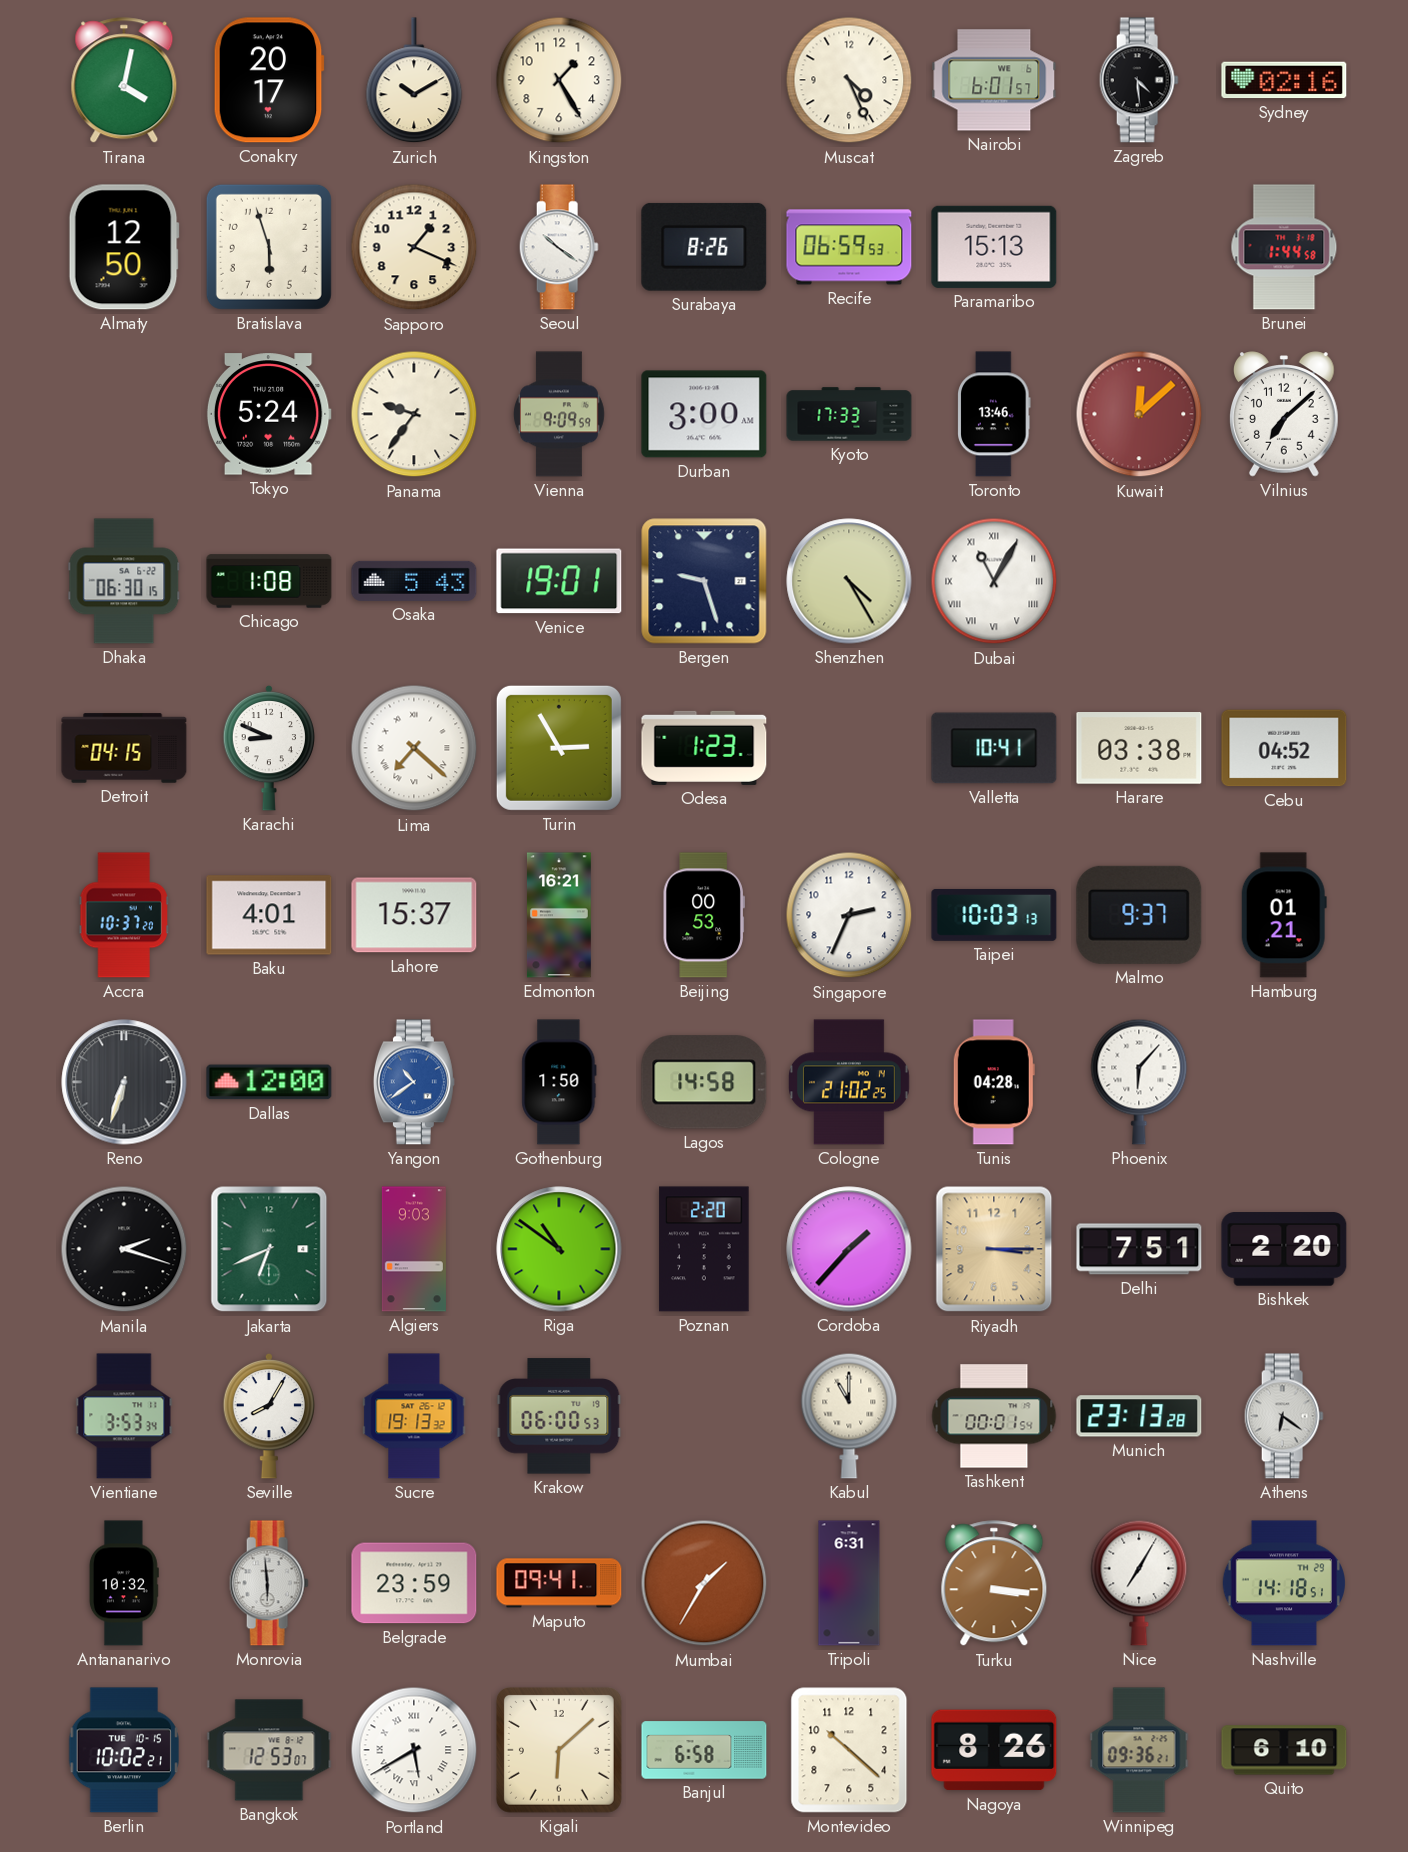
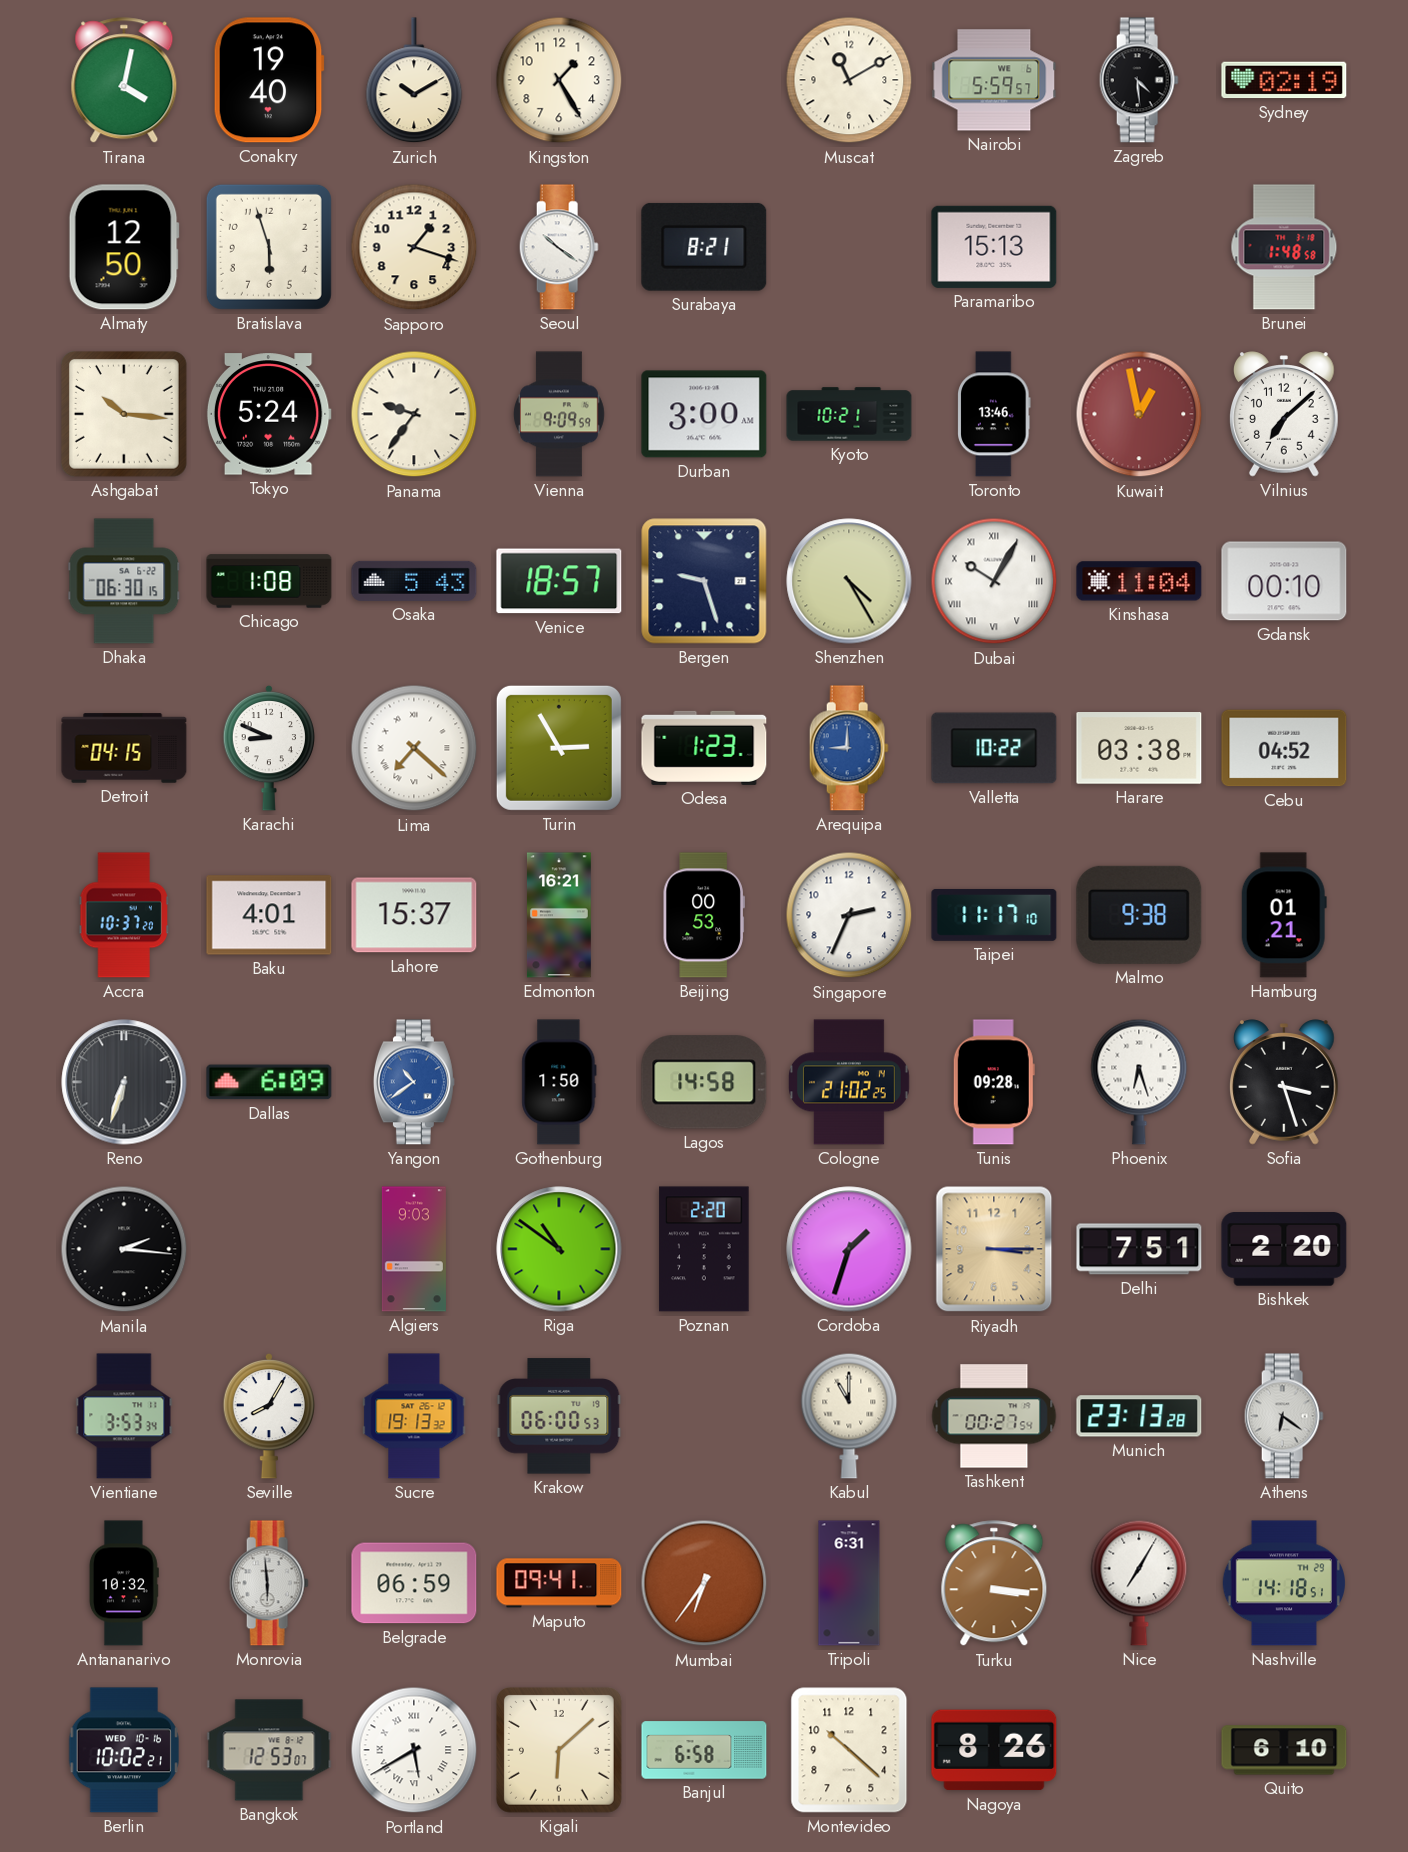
Conakry: 20:17 -> 19:40 (269, 80)
Muscat: 4:26 -> 11:10 (849, 80)
Nairobi: 6:01 -> 5:59 (994, 80)
Sydney: 02:16 -> 02:19 (1284, 80)
Sapporo: 1:19 -> 1:18 (414, 247)
Surabaya: 8:26 -> 8:21 (704, 247)
Recife: 06:59 -> none (849, 247)
Brunei: 1:44 -> 1:48 (1284, 247)
Ashgabat: none -> 10:16 (124, 414)
Kyoto: 17:33 -> 10:21 (849, 414)
Kuwait: 12:08 -> 12:58 (1139, 414)
Venice: 19:01 -> 18:57 (559, 581)
Dubai: 11:05 -> 10:05 (994, 581)
Kinshasa: none -> 11:04 (1139, 581)
Gdansk: none -> 00:10 (1284, 581)
Arequipa: none -> 9:00 (849, 748)
Valletta: 10:41 -> 10:22 (994, 748)
Taipei: 10:03 -> 11:17 (994, 915)
Malmo: 9:37 -> 9:38 (1139, 915)
Dallas: 12:00 -> 6:09 (269, 1082)
Tunis: 04:28 -> 09:28 (994, 1082)
Phoenix: 6:07 -> 6:27 (1139, 1082)
Sofia: none -> 3:27 (1285, 1082)
Manila: 2:18 -> 2:16 (124, 1249)
Jakarta: 6:41 -> none (269, 1249)
Cordoba: 1:37 -> 1:33 (849, 1249)
Tashkent: 00:01 -> 00:27 (994, 1416)
Belgrade: 23:59 -> 06:59 (414, 1583)
Mumbai: 1:35 -> 6:36 (704, 1583)
Berlin date: TUE 10-15 -> WED 10-16 (124, 1750)
Winnipeg: 09:36 -> none (1139, 1750)
